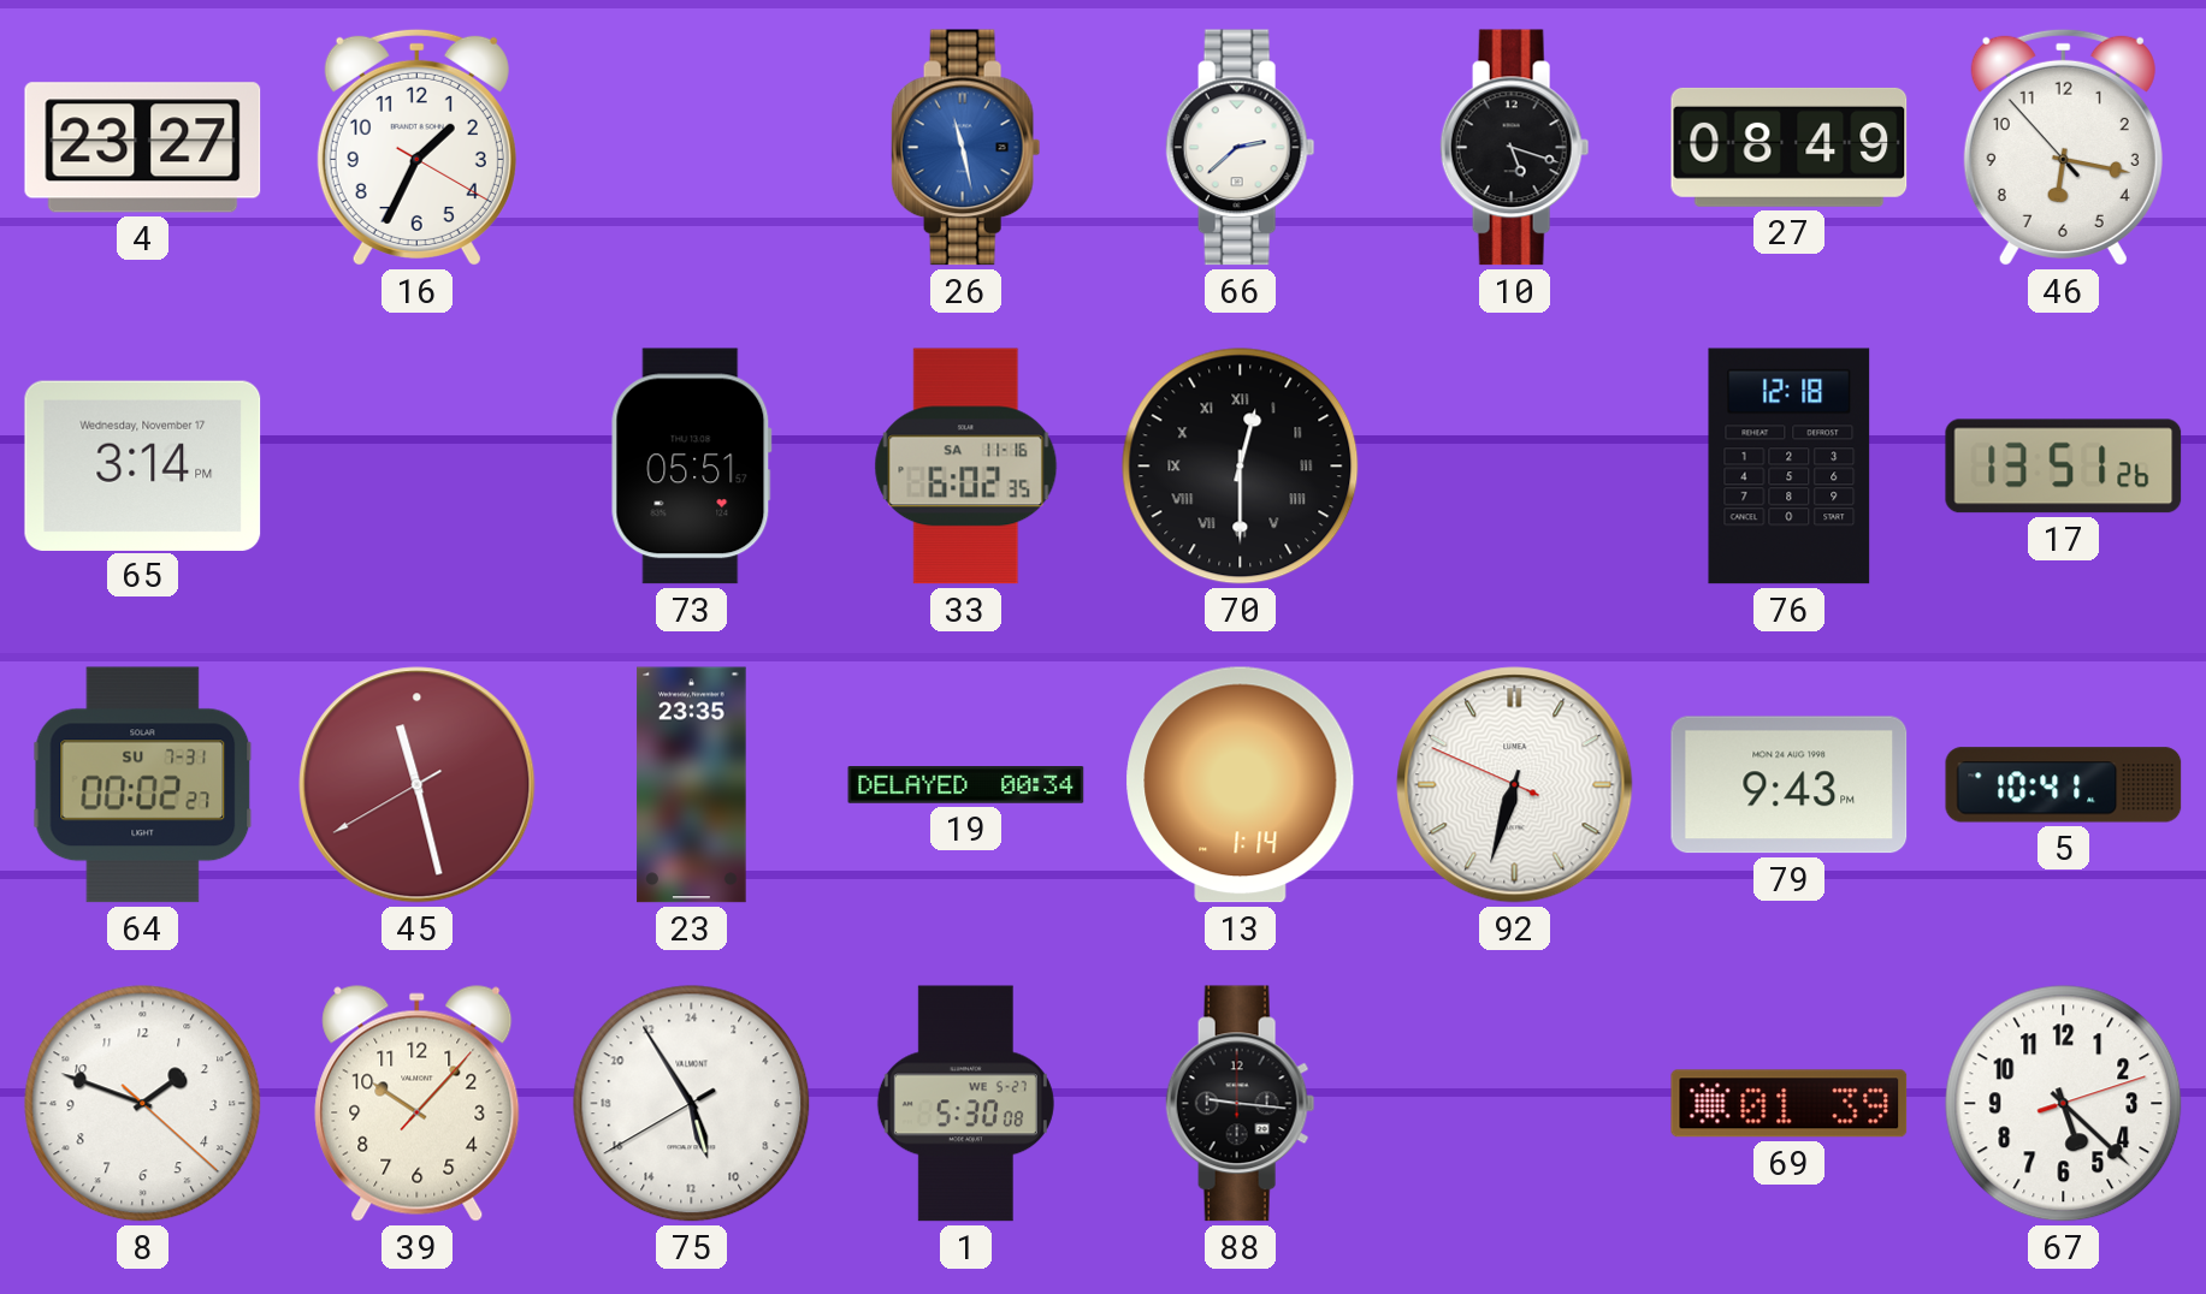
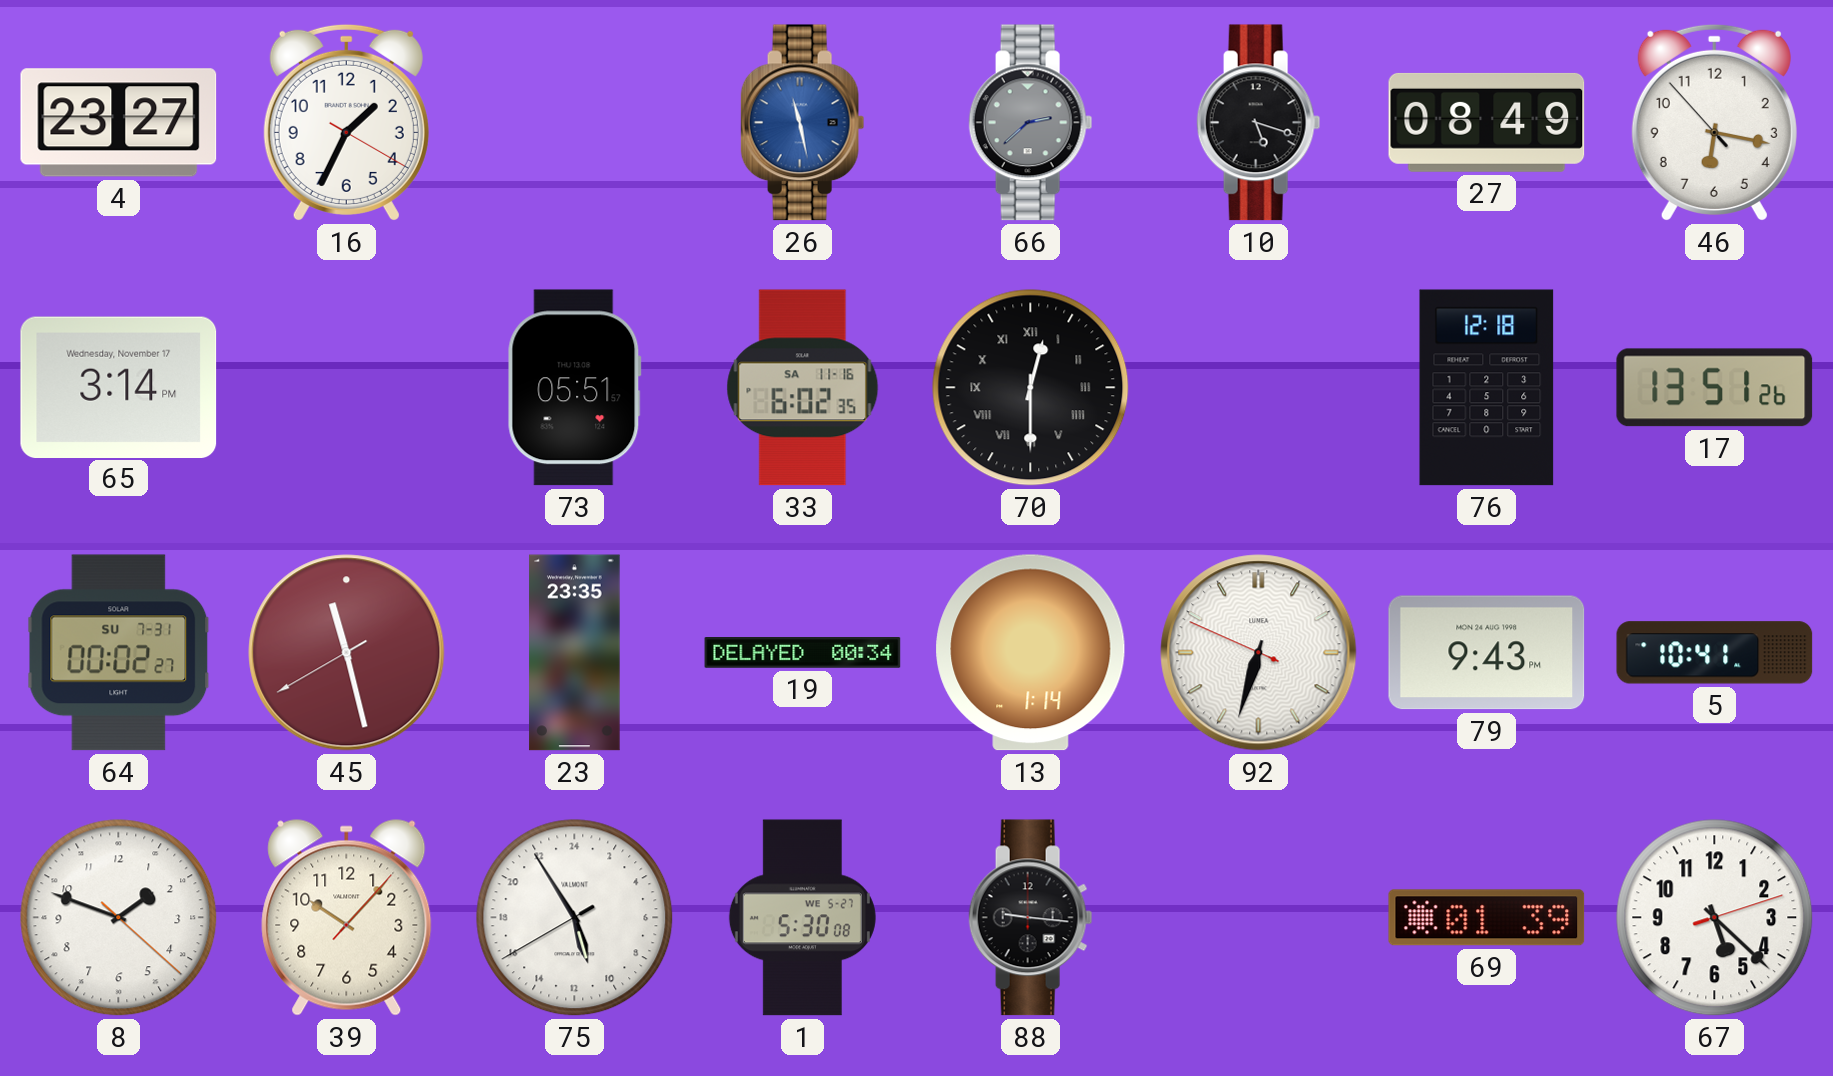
66 dial: white -> grey (1031, 123)
